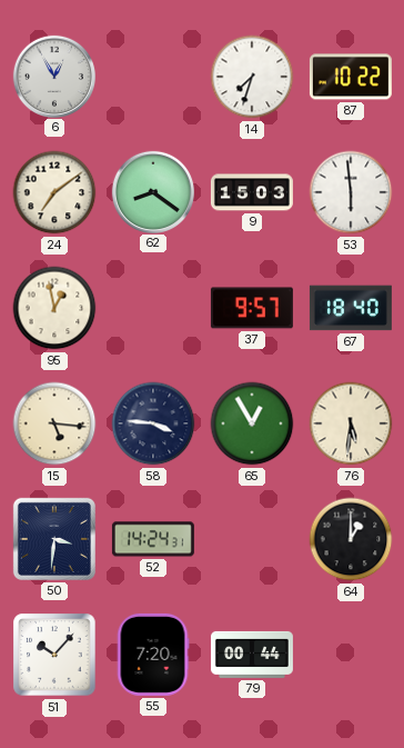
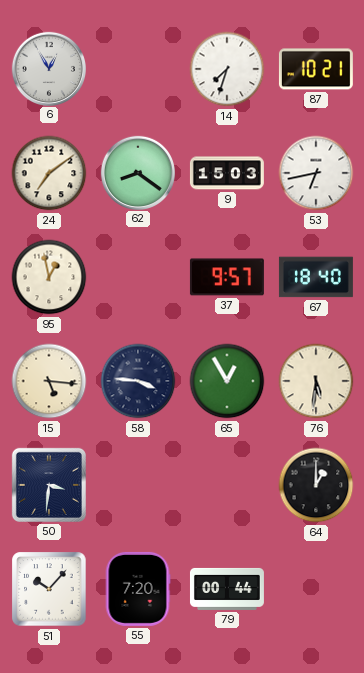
87: 10:22 -> 10:21 (316, 69)
53: 5:59 -> 6:43 (316, 173)
52: 14:24 -> none (153, 539)
